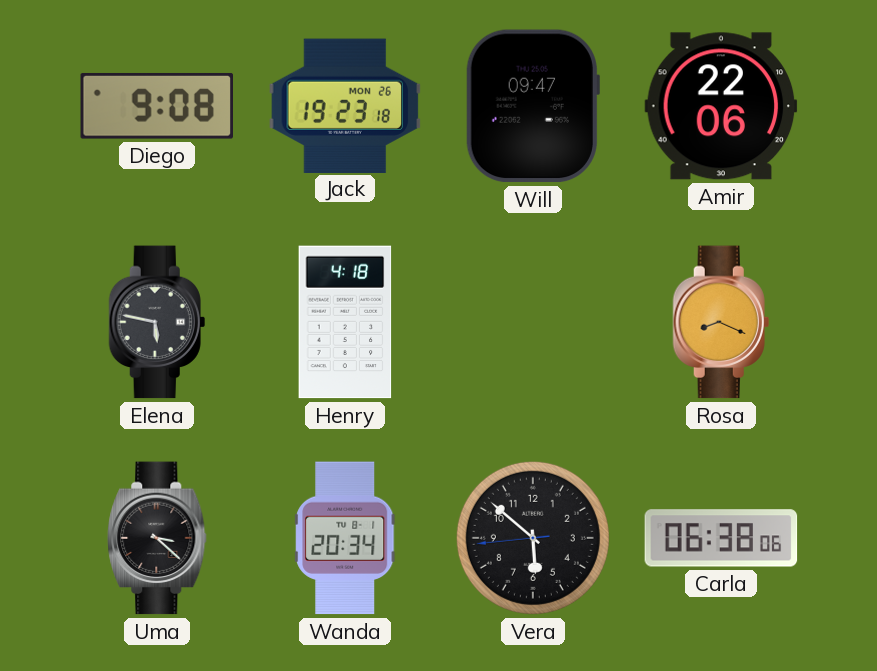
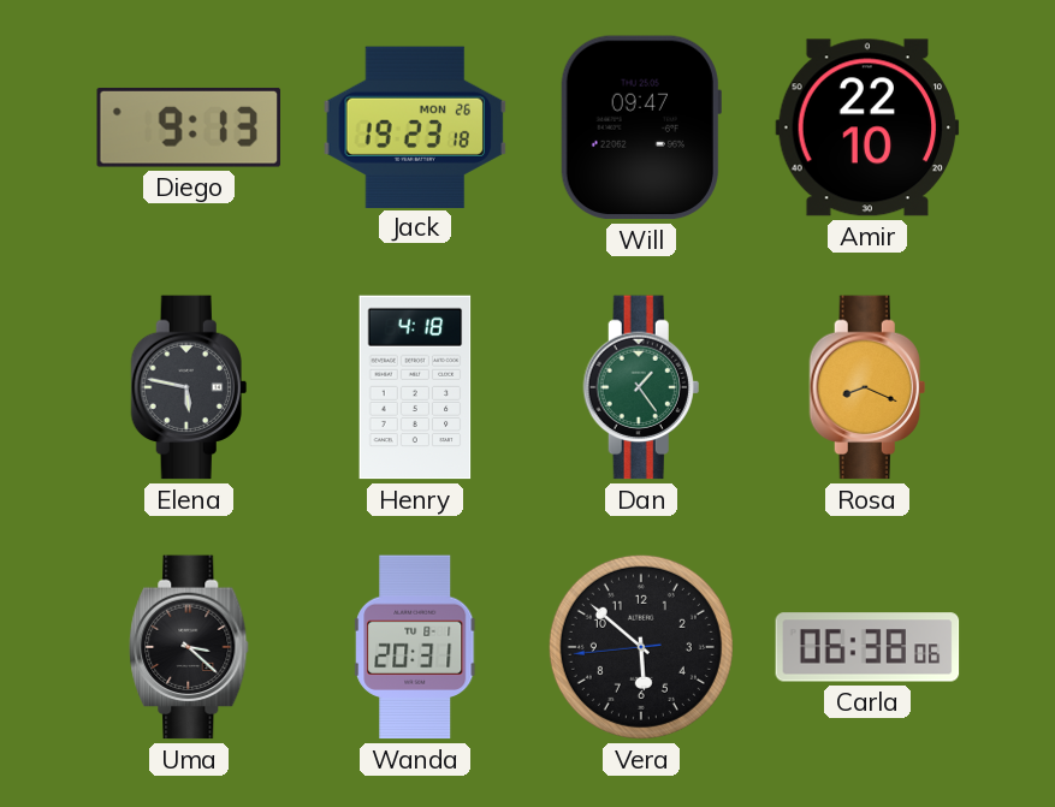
Diego: 9:08 -> 9:13 (188, 127)
Amir: 22:06 -> 22:10 (867, 127)
Dan: none -> 1:24 (641, 387)
Wanda: 20:34 -> 20:31 (416, 647)
